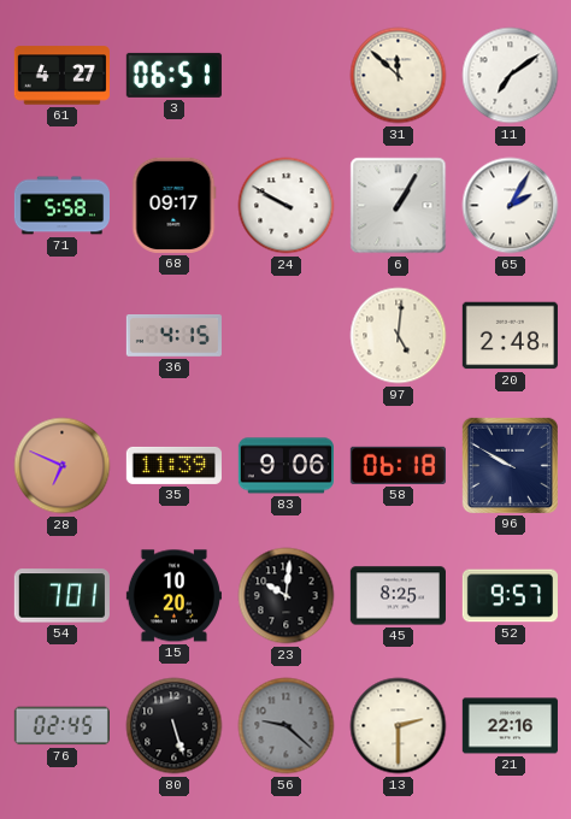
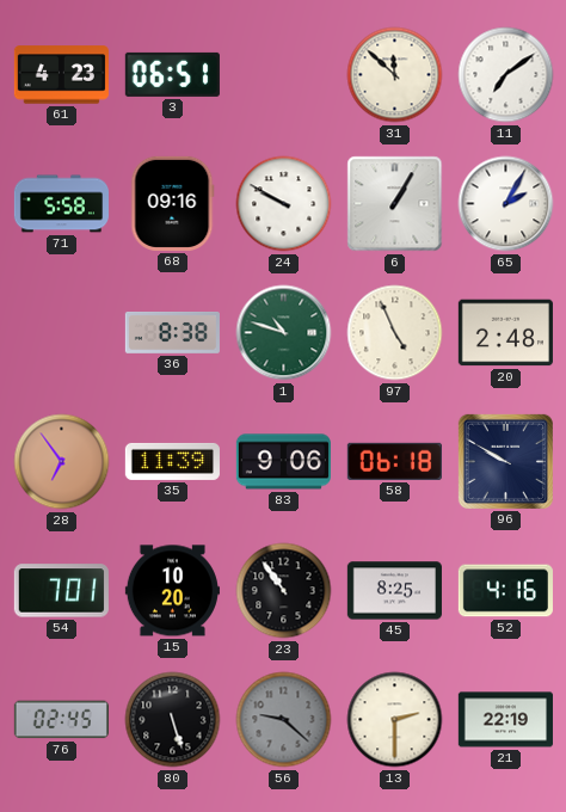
61: 4:27 -> 4:23 (61, 75)
68: 09:17 -> 09:16 (173, 203)
36: 4:15 -> 8:38 (172, 333)
1: none -> 10:48 (284, 333)
97: 5:01 -> 4:56 (395, 333)
28: 6:49 -> 6:54 (62, 462)
23: 10:01 -> 10:54 (284, 591)
52: 9:57 -> 4:16 (505, 591)
21: 22:16 -> 22:19 (505, 720)
